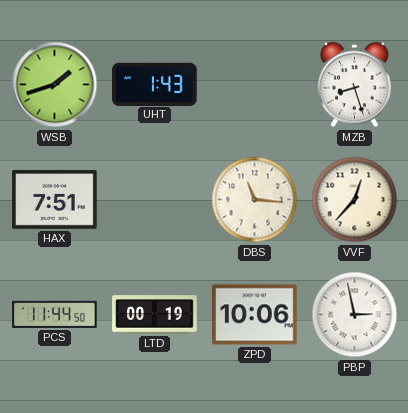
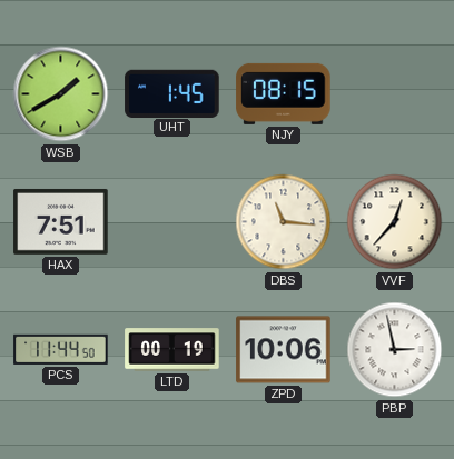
WSB: 1:42 -> 1:40 (61, 94)
UHT: 1:43 -> 1:45 (172, 93)
NJY: none -> 08:15 (284, 93)
MZB: 8:27 -> none (354, 85)
